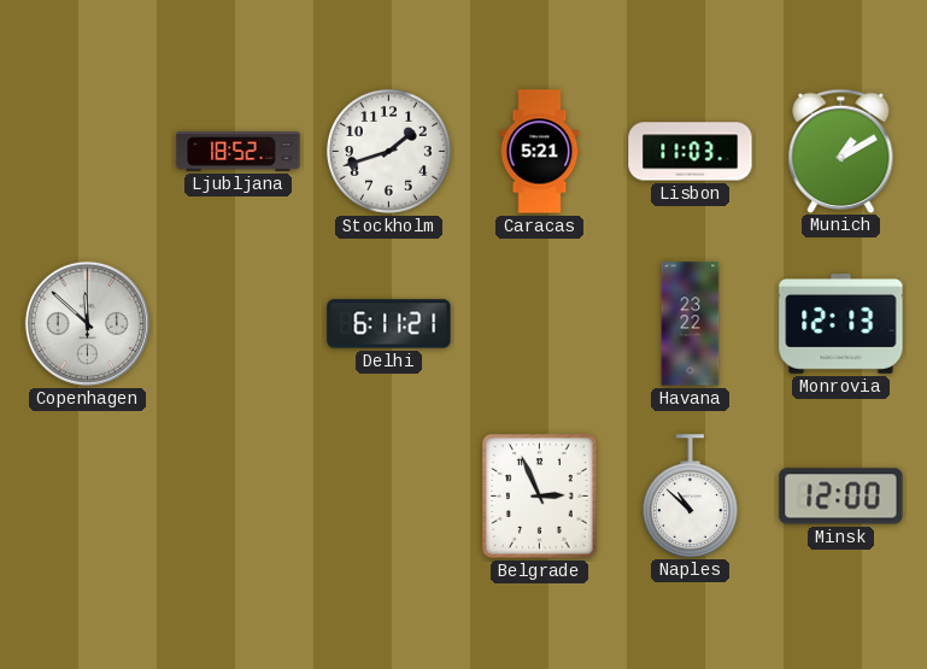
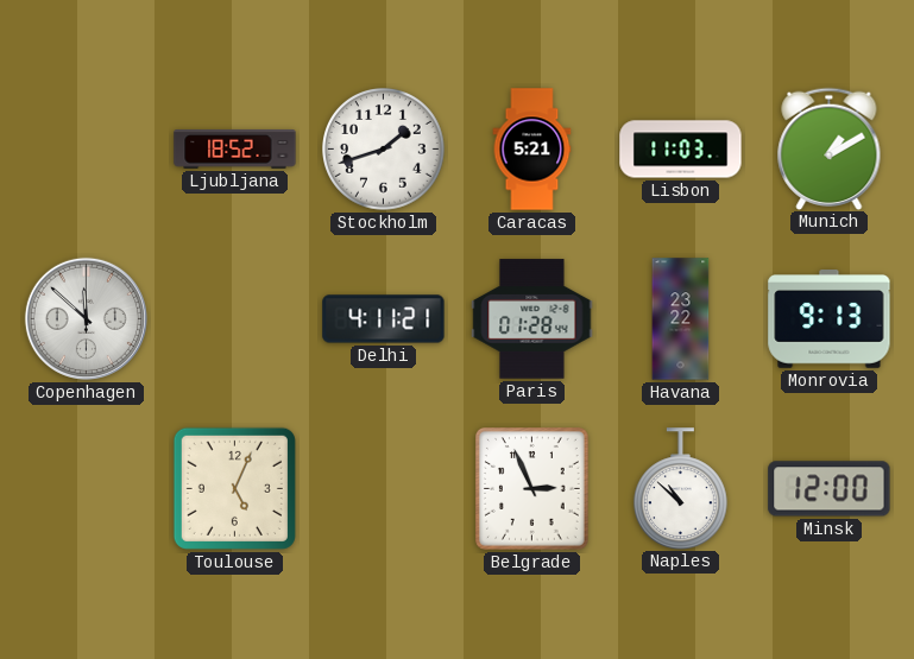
Delhi: 6:11 -> 4:11 (384, 319)
Paris: none -> 01:28 (532, 319)
Monrovia: 12:13 -> 9:13 (830, 319)
Toulouse: none -> 5:04 (234, 488)
